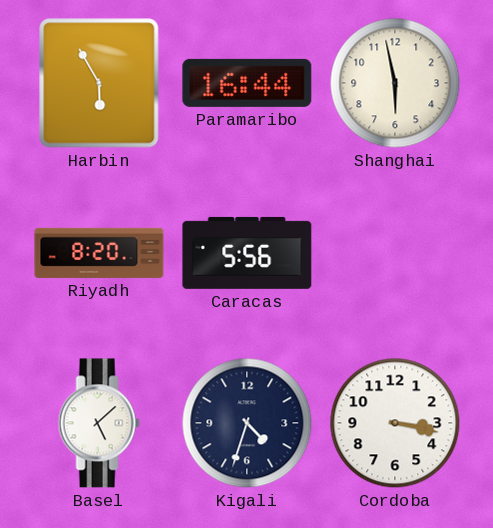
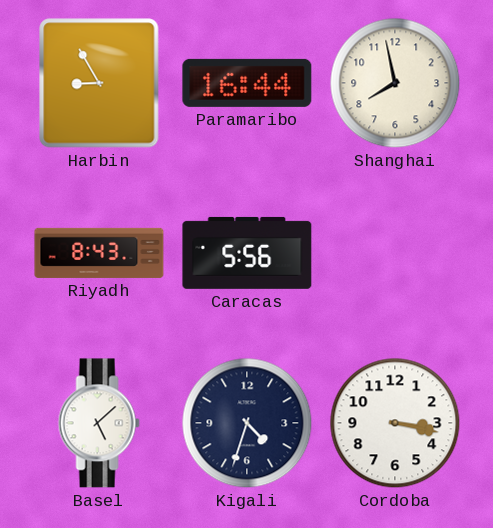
Harbin: 5:55 -> 8:55 (99, 83)
Shanghai: 5:58 -> 7:58 (395, 83)
Riyadh: 8:20 -> 8:43 (99, 253)
